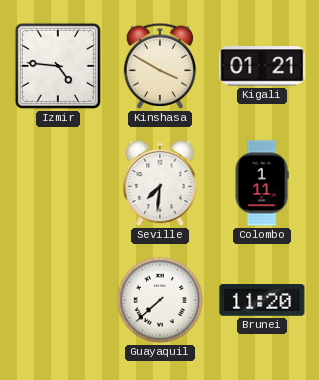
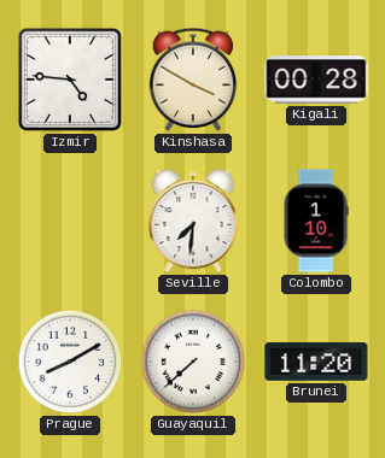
Kigali: 01:21 -> 00:28 (316, 80)
Colombo: 1:11 -> 1:10 (316, 221)
Prague: none -> 8:10 (70, 362)
